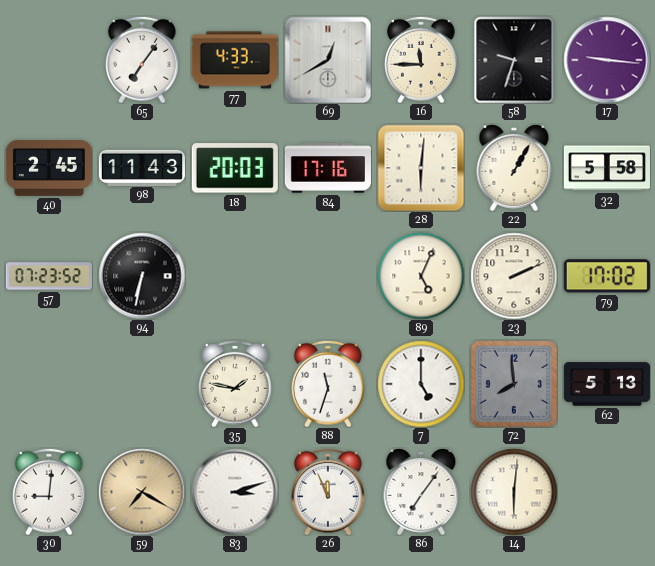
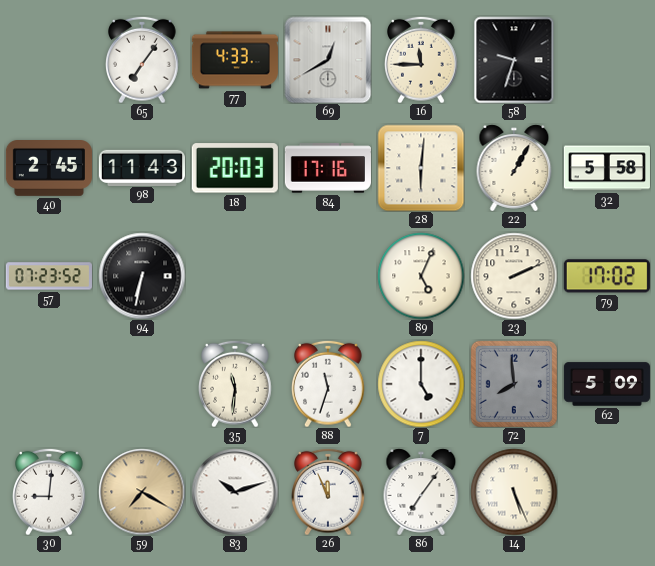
17: 9:16 -> none (607, 60)
35: 1:47 -> 11:31 (236, 384)
62: 5:13 -> 5:09 (607, 384)
83: 3:12 -> 10:12 (235, 492)
14: 6:01 -> 5:26 (514, 492)
